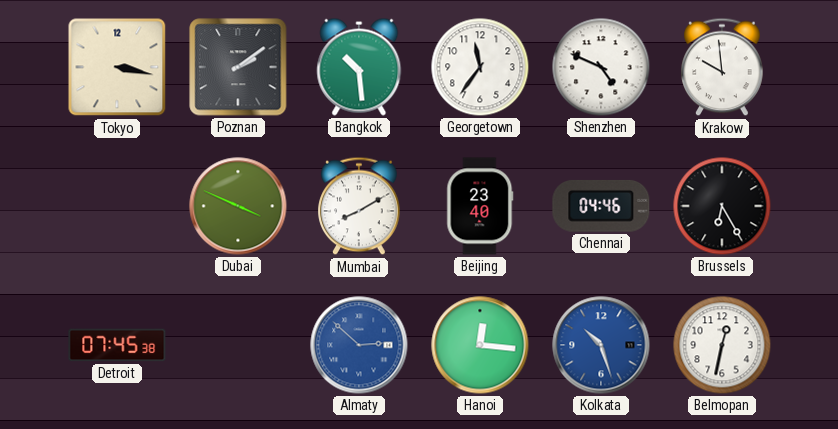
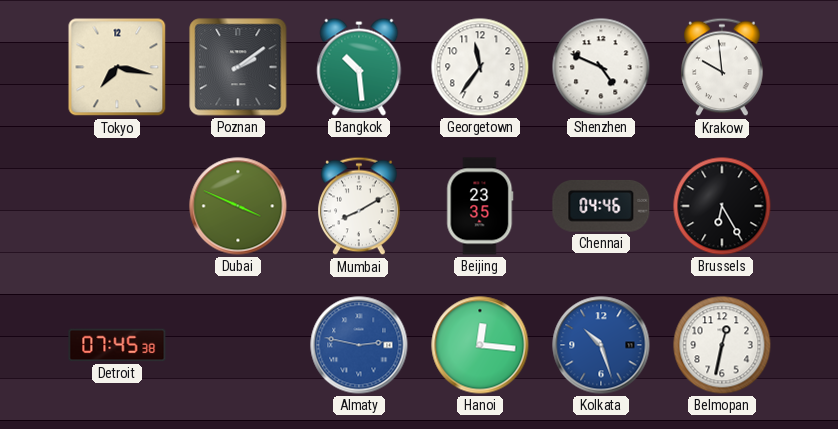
Tokyo: 3:17 -> 7:17 (117, 67)
Beijing: 23:40 -> 23:35 (480, 206)
Almaty: 2:52 -> 2:47 (359, 345)
